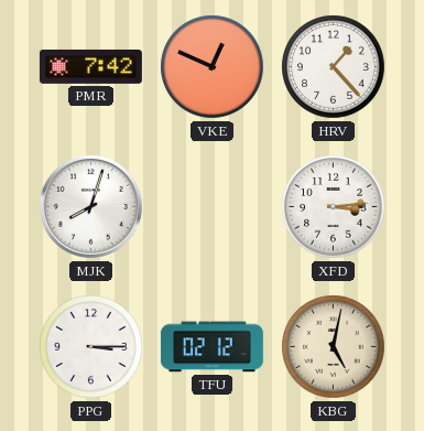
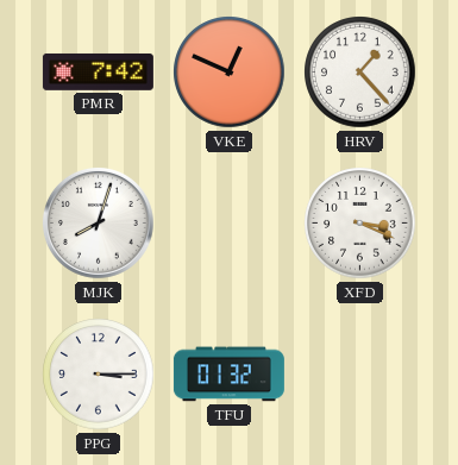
XFD: 3:14 -> 3:19 (360, 224)
TFU: 02:12 -> 01:32 (228, 375)
KBG: 5:02 -> none (334, 347)
